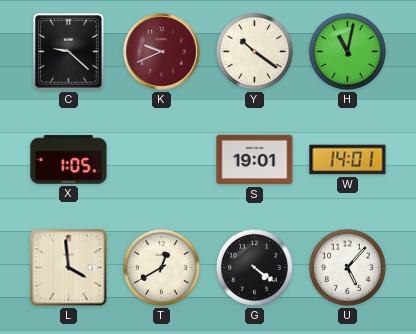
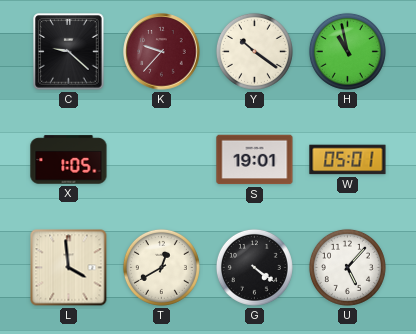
K: 9:41 -> 9:37 (162, 52)
H: 11:02 -> 10:58 (347, 51)
W: 14:01 -> 05:01 (348, 160)
